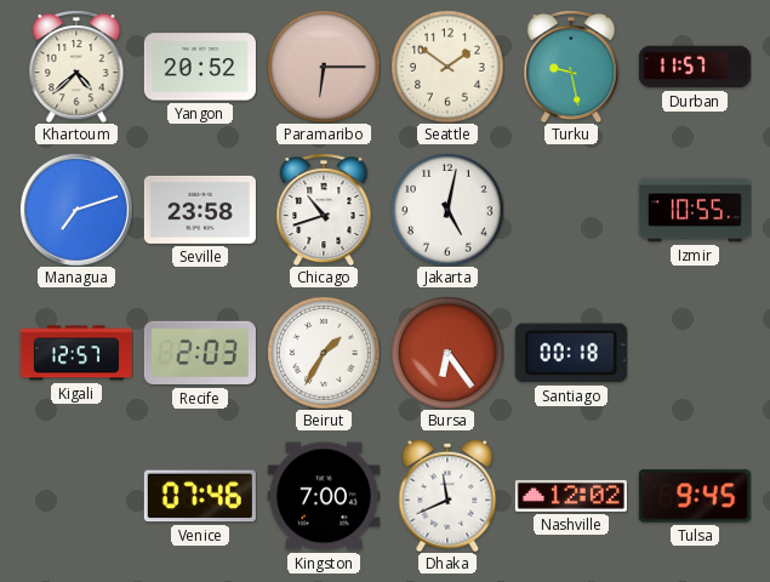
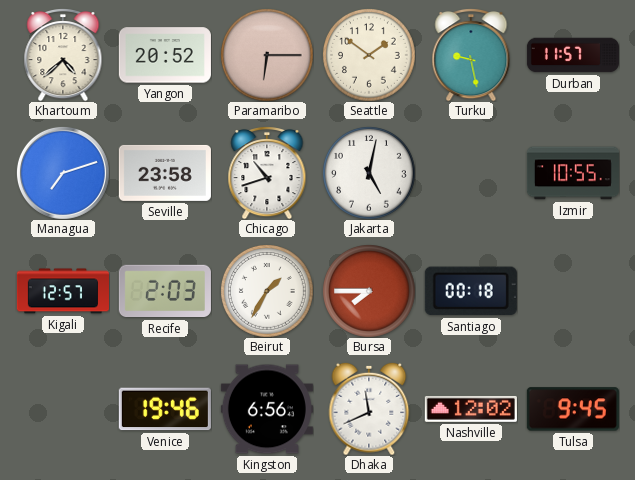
Bursa: 6:24 -> 7:45 (369, 291)
Venice: 07:46 -> 19:46 (165, 409)
Kingston: 7:00 -> 6:56 (267, 409)
